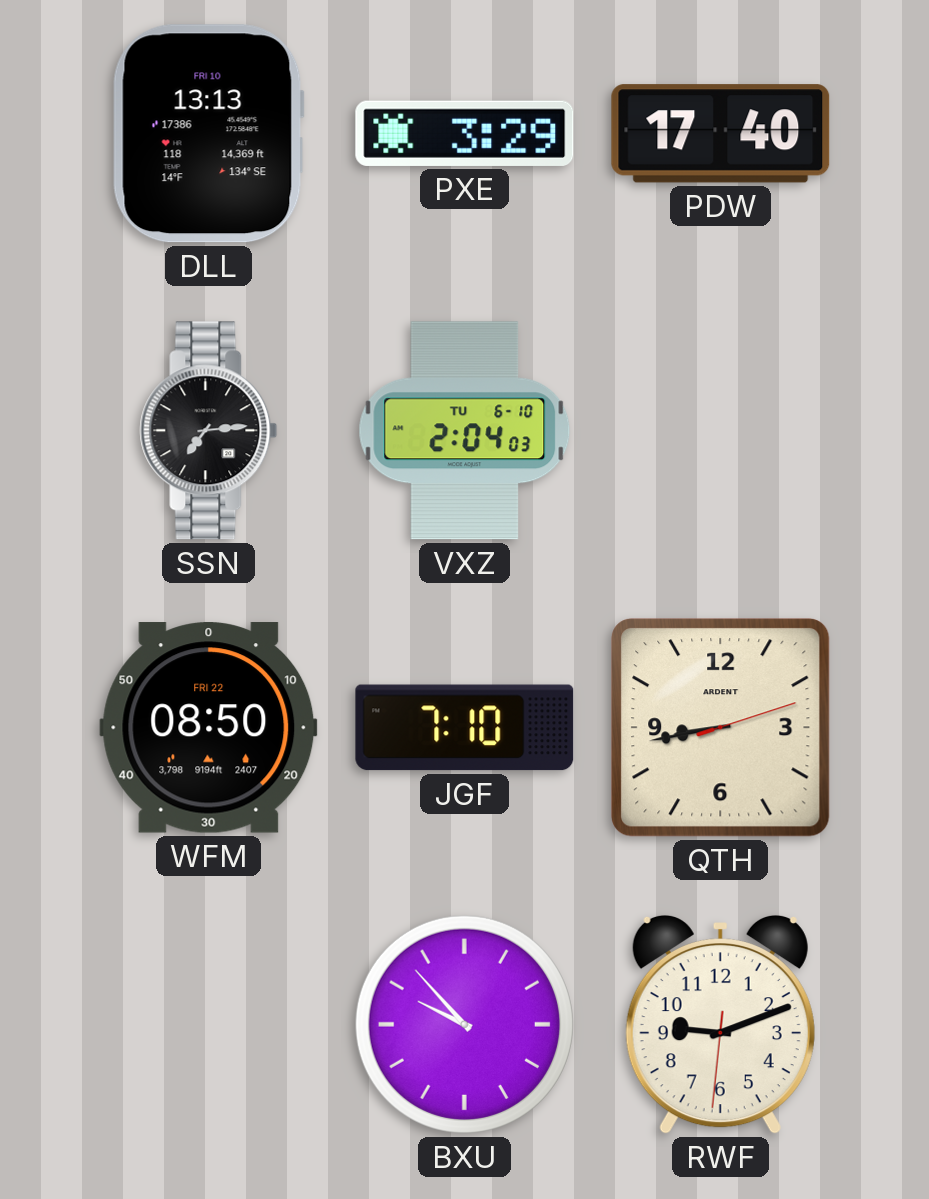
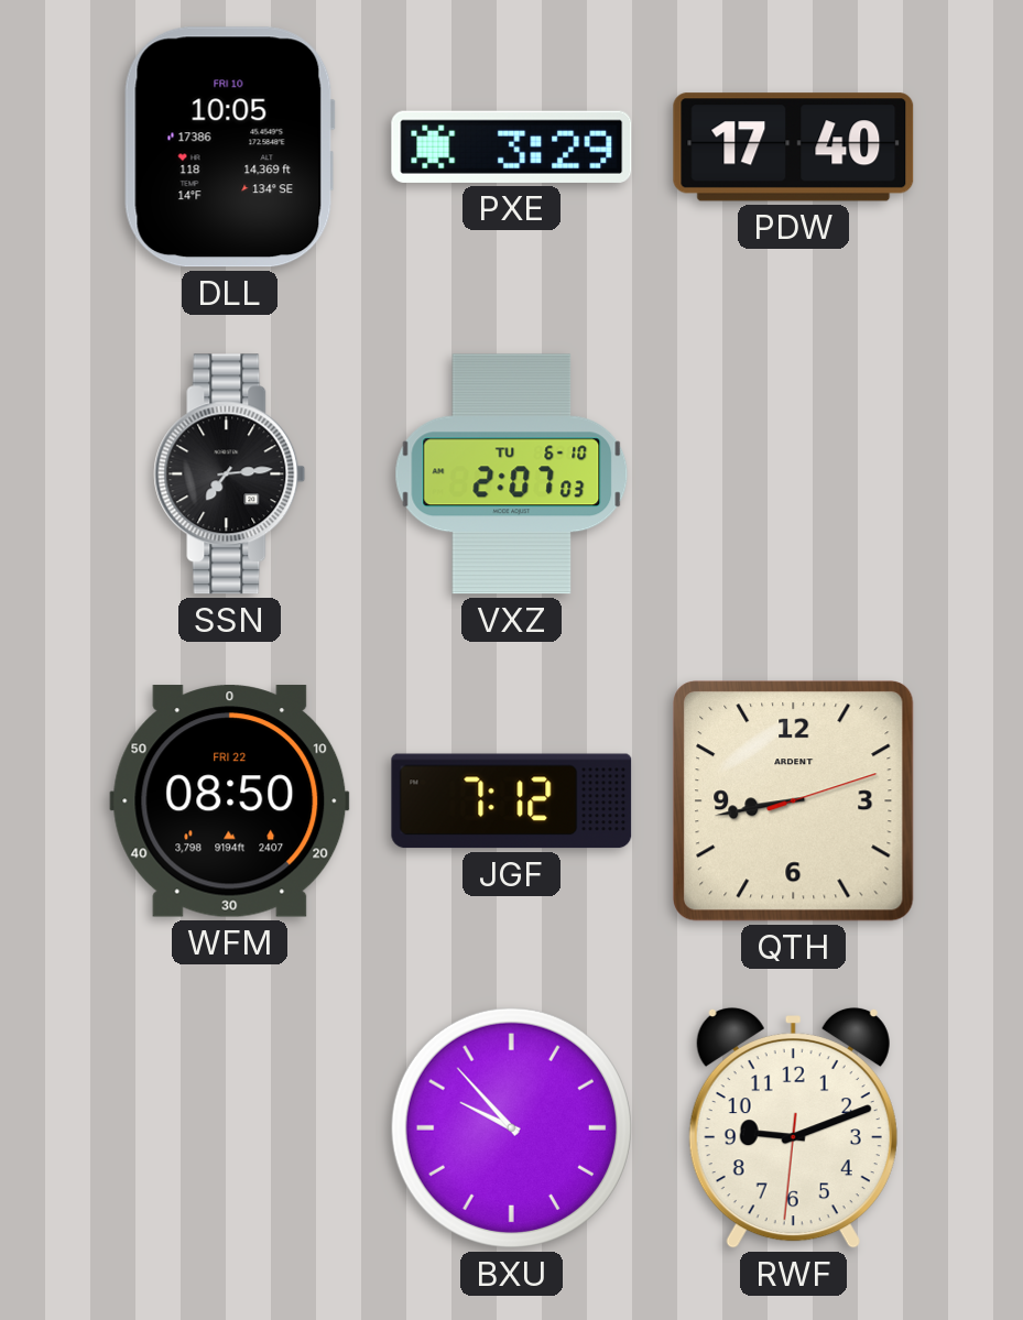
DLL: 13:13 -> 10:05 (229, 148)
VXZ: 2:04 -> 2:07 (512, 474)
JGF: 7:10 -> 7:12 (512, 801)
